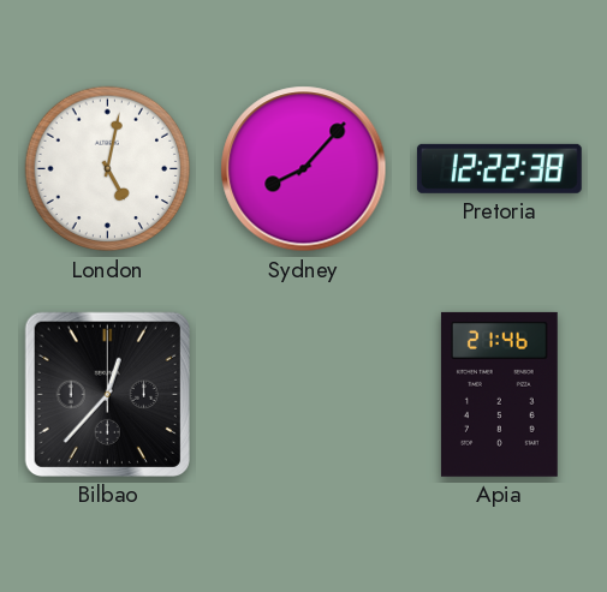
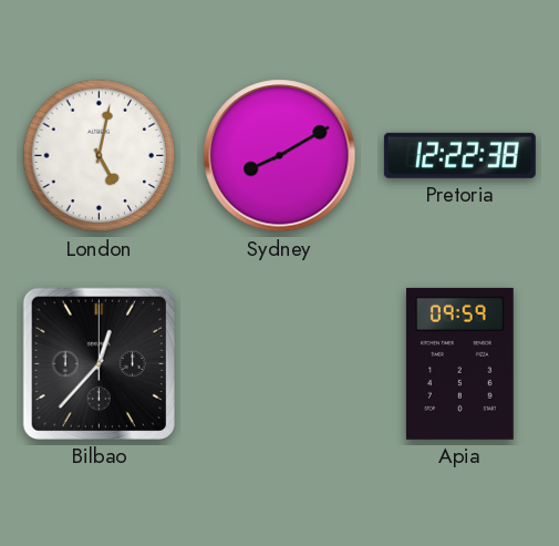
Sydney: 8:07 -> 8:10 (280, 156)
Apia: 21:46 -> 09:59 (459, 363)
